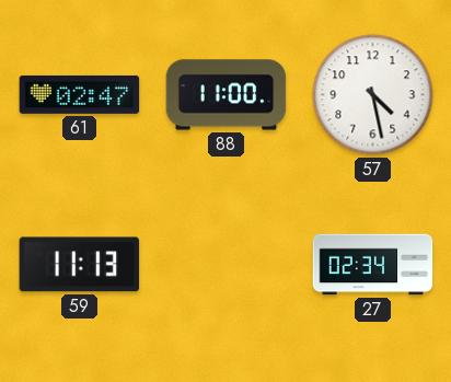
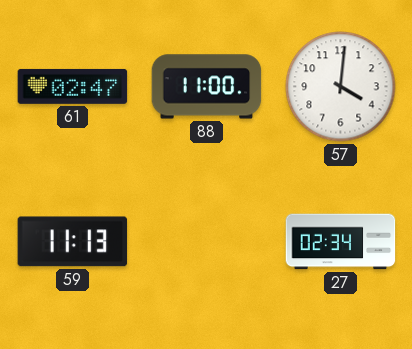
57: 4:28 -> 4:01 (341, 87)
